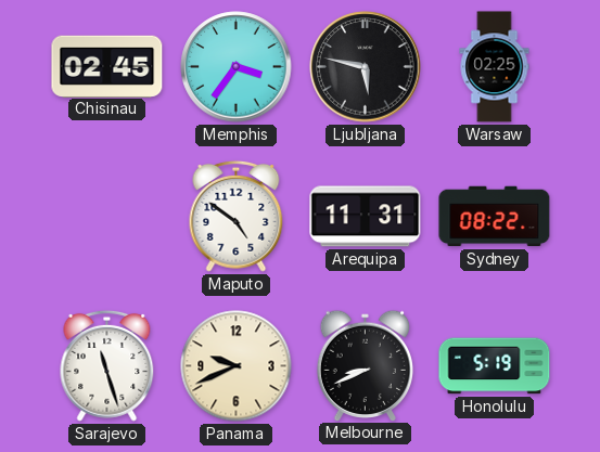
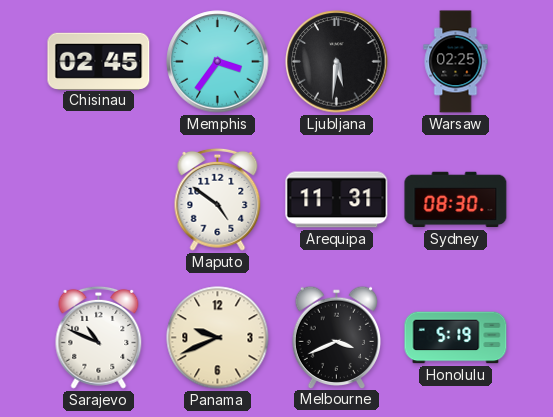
Ljubljana: 5:47 -> 5:31 (337, 62)
Sydney: 08:22 -> 08:30 (456, 200)
Sarajevo: 11:27 -> 10:49 (99, 337)
Melbourne: 8:41 -> 3:41 (336, 337)
